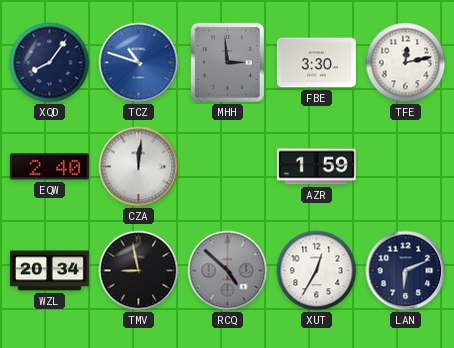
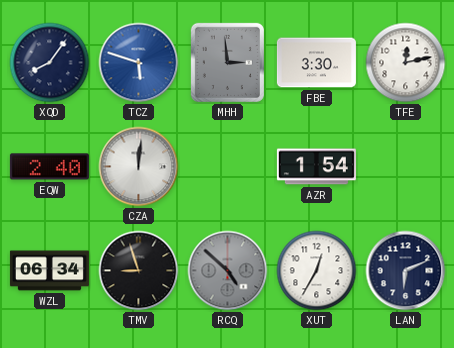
TCZ: 10:48 -> 5:48 (139, 63)
AZR: 1:59 -> 1:54 (316, 167)
WZL: 20:34 -> 06:34 (49, 271)
TMV: 8:58 -> 8:57 (139, 271)
